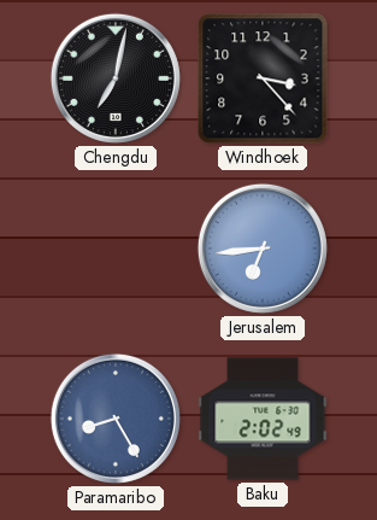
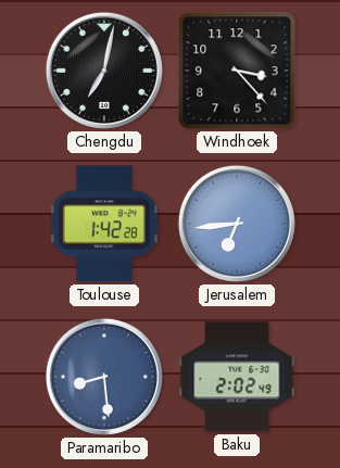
Toulouse: none -> 1:42 (104, 224)
Paramaribo: 8:25 -> 8:29 (104, 377)
